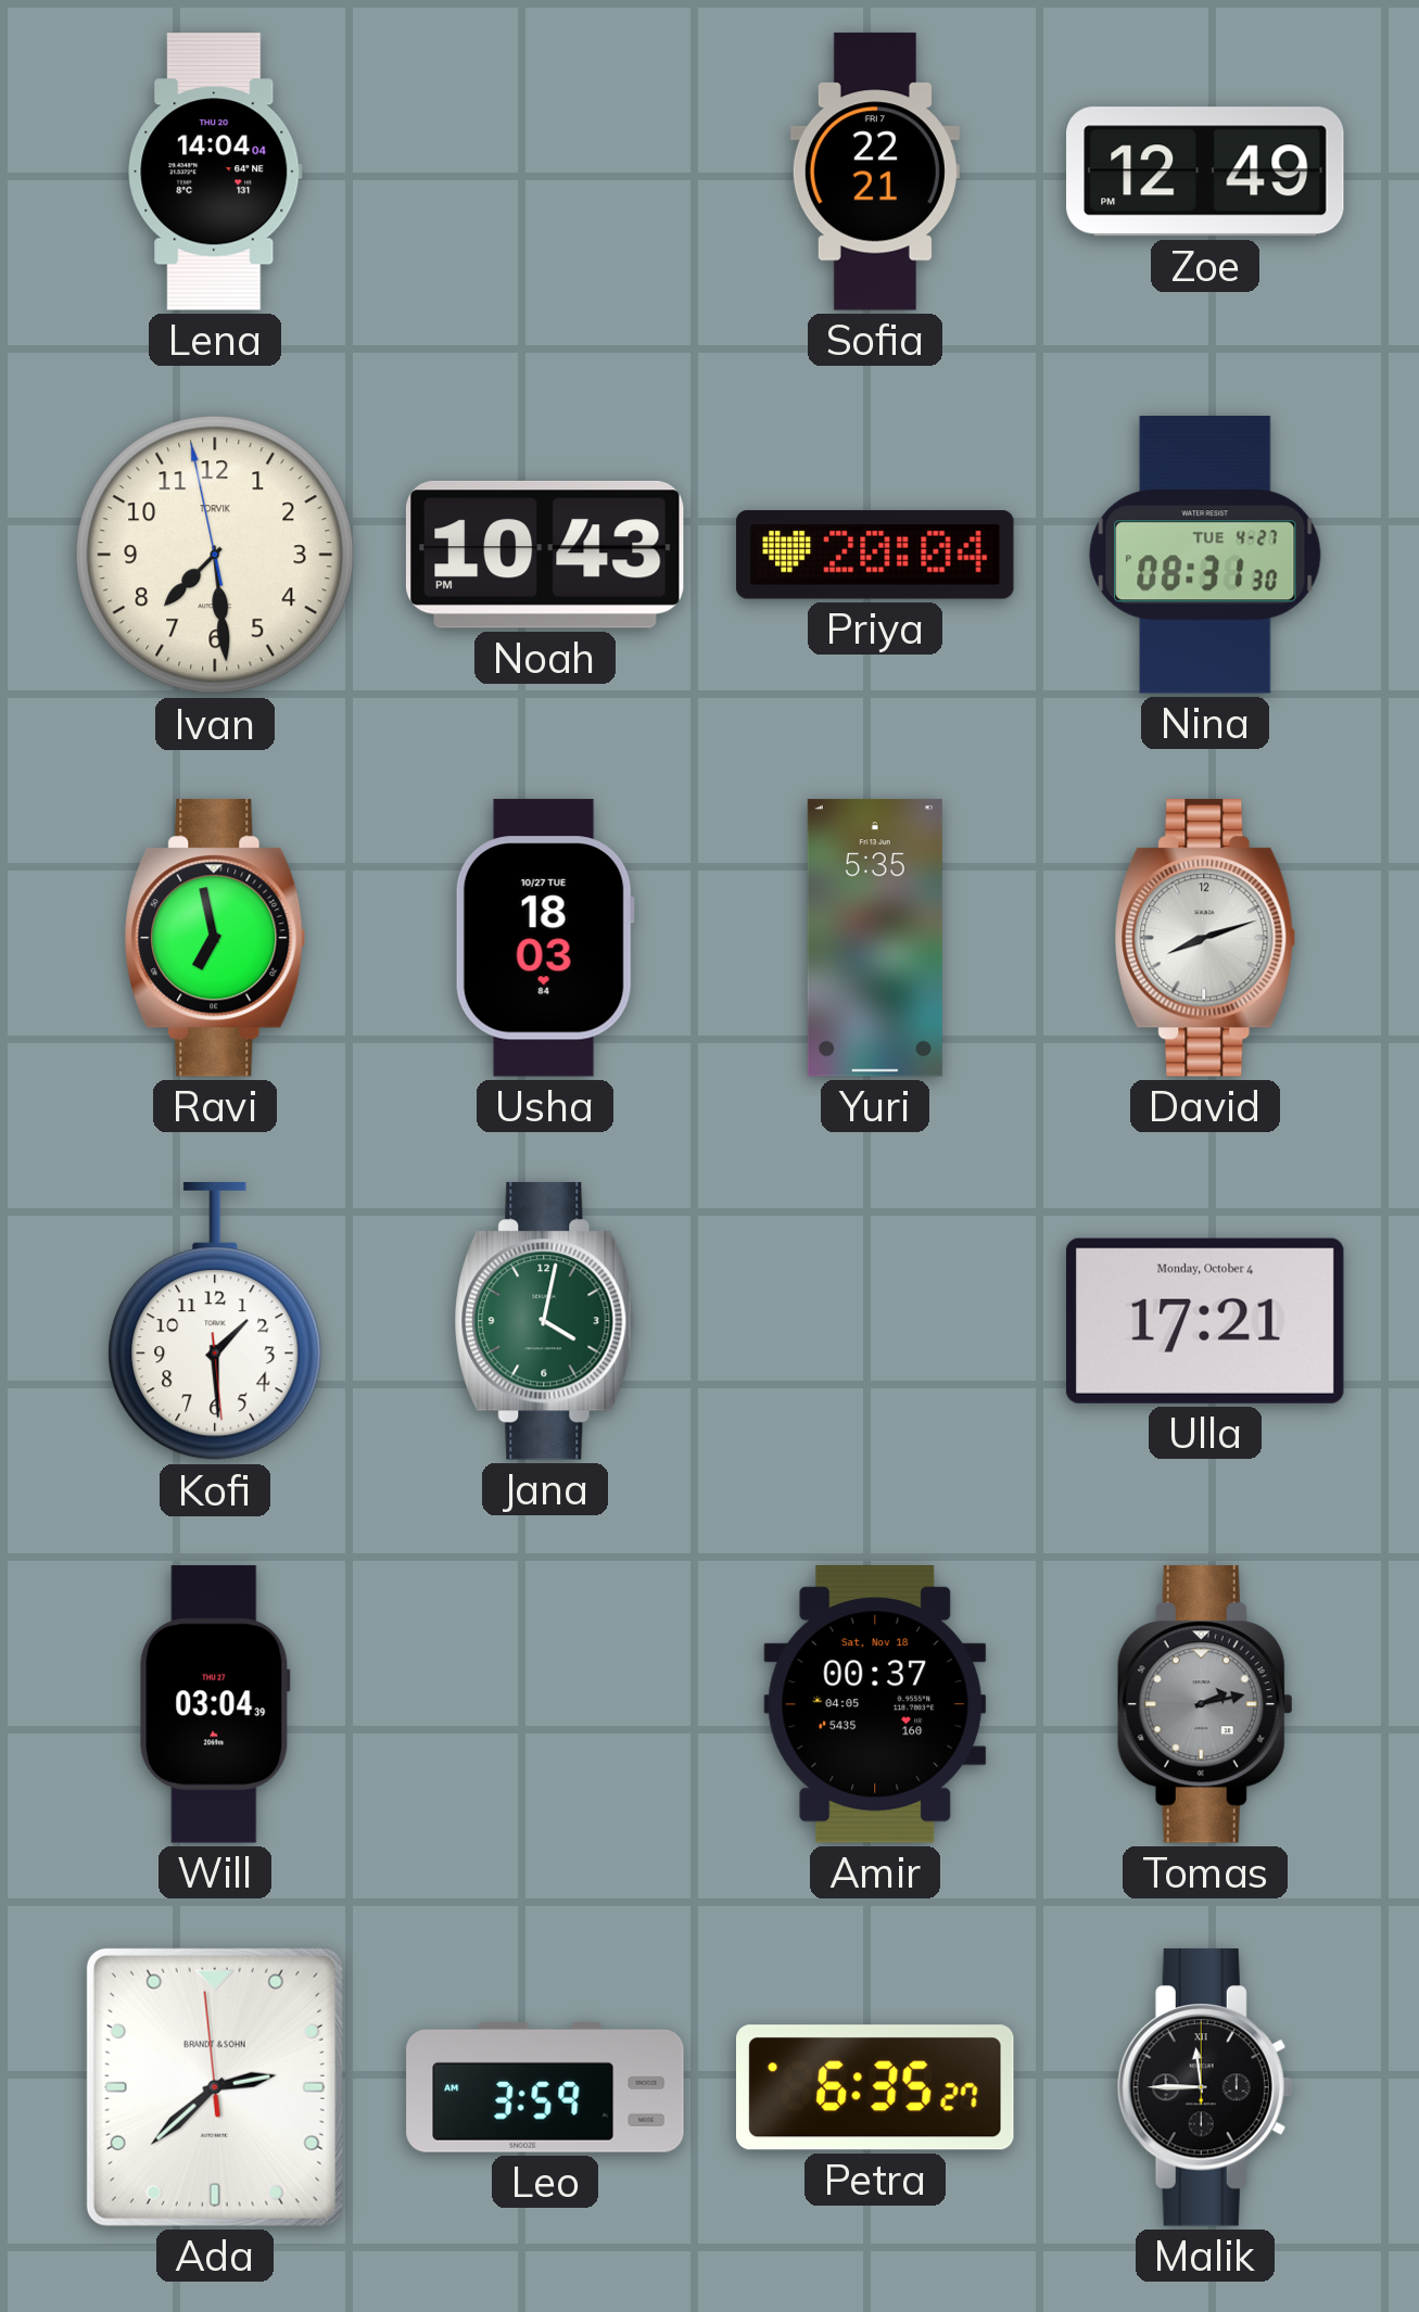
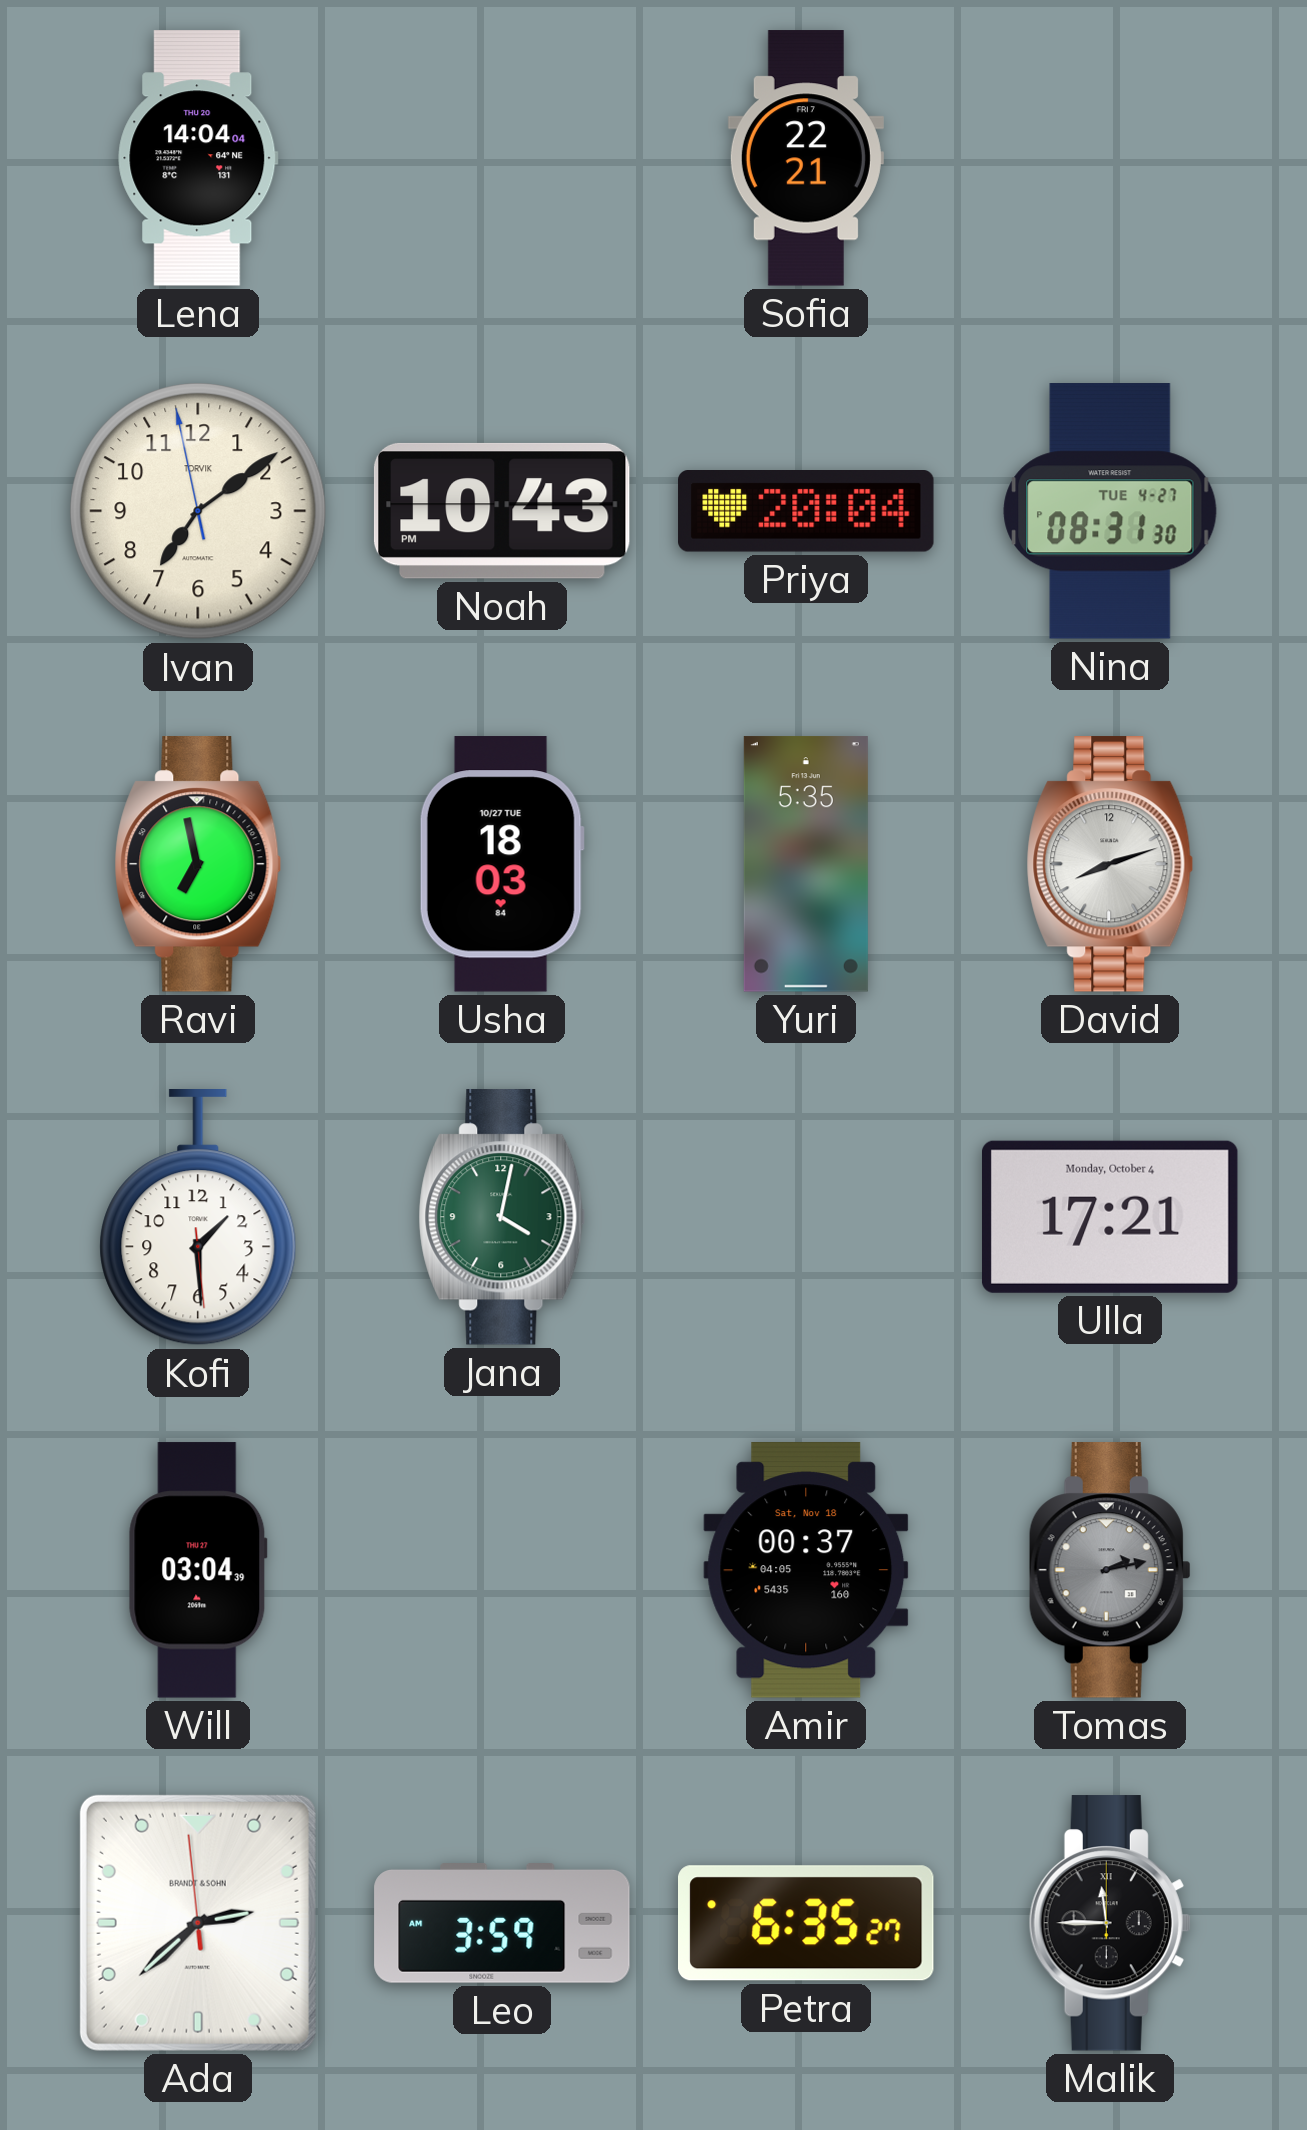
Zoe: 12:49 -> none (1205, 172)
Ivan: 7:28 -> 7:08 (198, 511)
